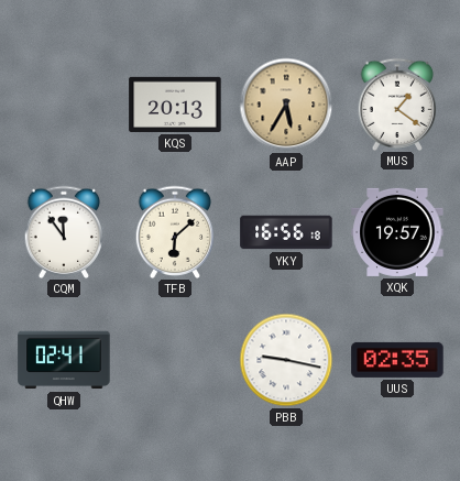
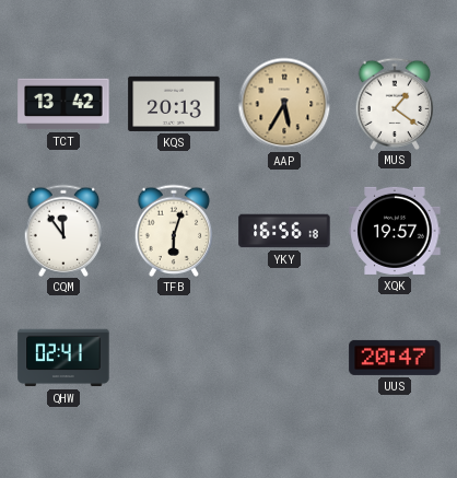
TCT: none -> 13:42 (63, 104)
TFB: 6:08 -> 6:03 (174, 230)
PBB: 9:17 -> none (286, 360)
UUS: 02:35 -> 20:47 (395, 358)
